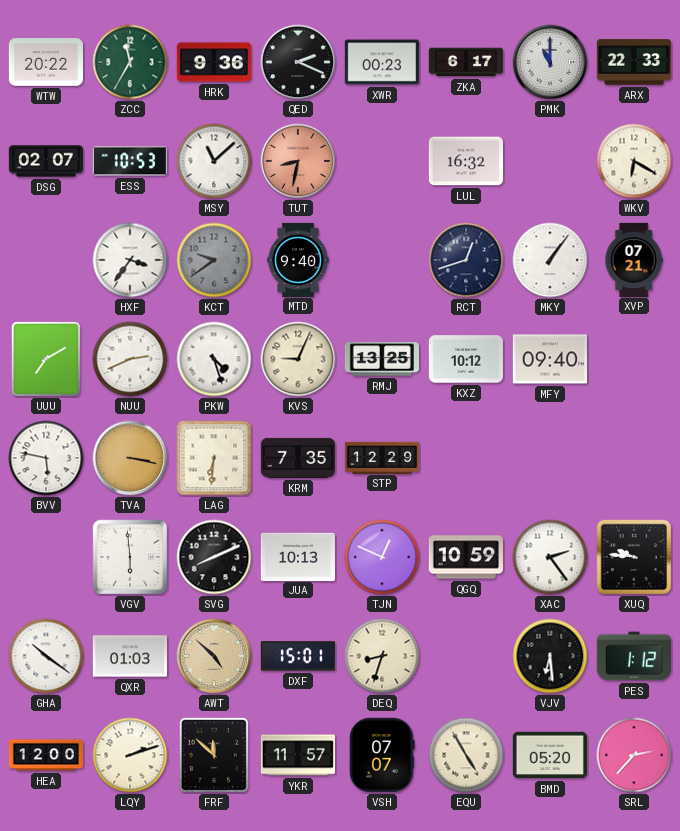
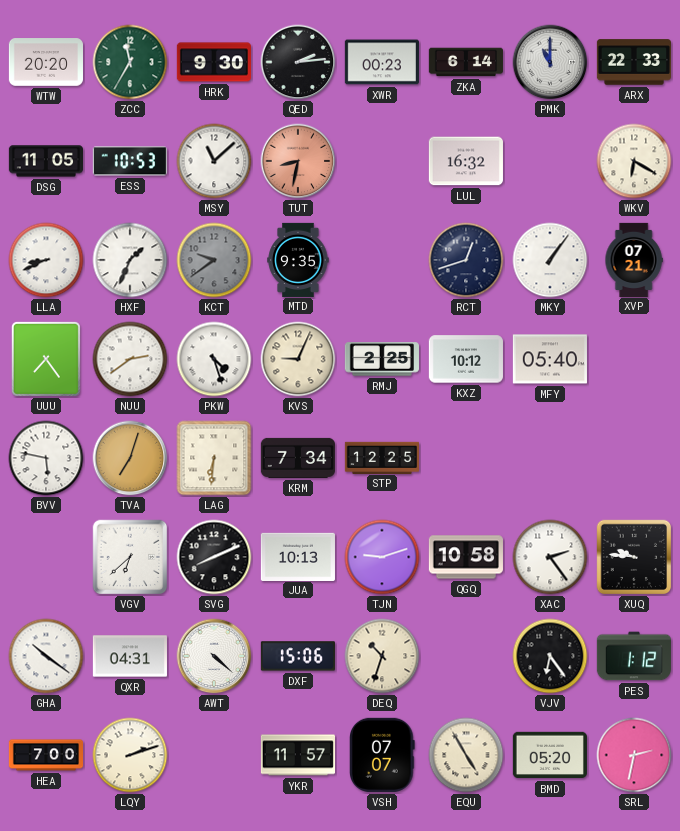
WTW: 20:22 -> 20:20 (45, 62)
HRK: 9:36 -> 9:30 (214, 62)
QED: 2:19 -> 2:14 (298, 62)
ZKA: 6:17 -> 6:14 (466, 62)
DSG: 02:07 -> 11:05 (45, 161)
LLA: none -> 8:41 (46, 260)
HXF: 3:36 -> 1:34 (130, 260)
MTD: 9:40 -> 9:35 (298, 259)
UUU: 7:10 -> 7:24 (46, 359)
NUU: 2:41 -> 2:39 (130, 359)
RMJ: 13:25 -> 2:25 (382, 359)
MFY: 09:40 -> 05:40 (550, 359)
TVA: 3:17 -> 7:03 (130, 458)
KRM: 7:35 -> 7:34 (298, 458)
STP: 12:29 -> 12:25 (381, 457)
VGV: 5:59 -> 6:38 (130, 557)
TJN: 12:49 -> 9:12 (382, 557)
QGQ: 10:59 -> 10:58 (466, 557)
QXR: 01:03 -> 04:31 (130, 656)
AWT: 4:52 -> 4:22 (214, 656)
AWT dial: champagne -> white (214, 656)
DXF: 15:01 -> 15:06 (298, 656)
DEQ: 8:33 -> 10:33 (382, 656)
VJV: 6:29 -> 6:24 (550, 656)
HEA: 12:00 -> 7:00 (45, 755)
FRF: 11:52 -> none (214, 755)
SRL: 2:37 -> 2:32 (634, 755)
